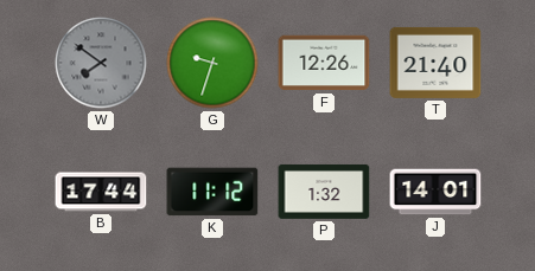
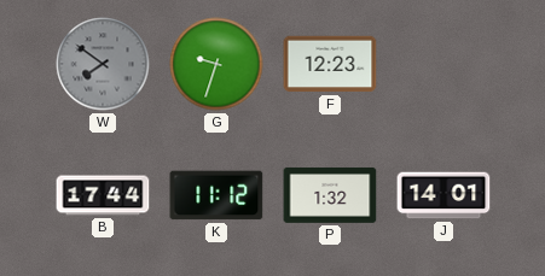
F: 12:26 -> 12:23 (330, 64)
T: 21:40 -> none (435, 63)
